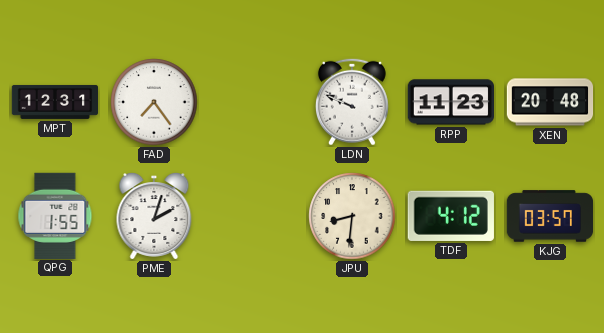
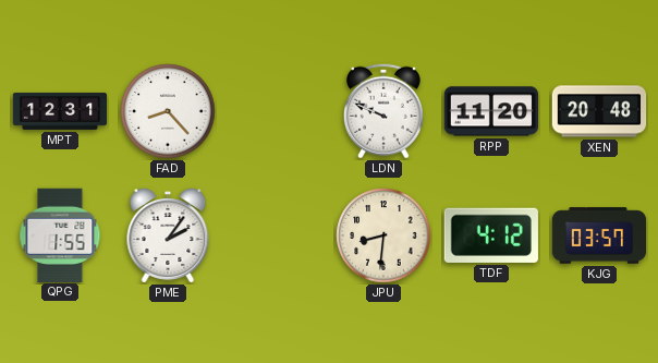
FAD: 7:24 -> 8:23 (168, 111)
RPP: 11:23 -> 11:20 (490, 111)
PME: 2:03 -> 2:06 (168, 237)
